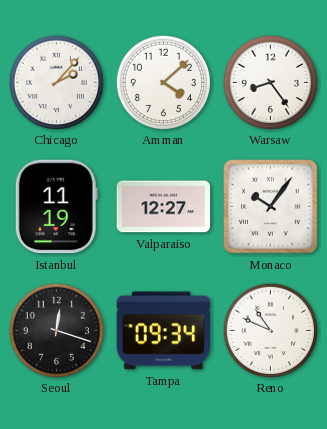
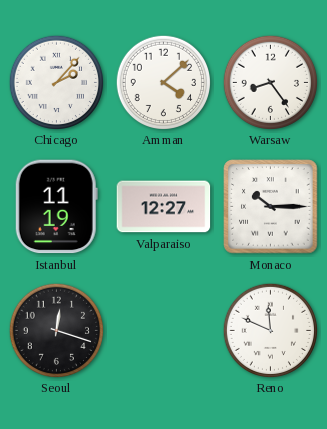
Monaco: 10:06 -> 10:15 (271, 207)
Tampa: 09:34 -> none (164, 331)
Reno: 10:49 -> 11:49 (270, 330)
